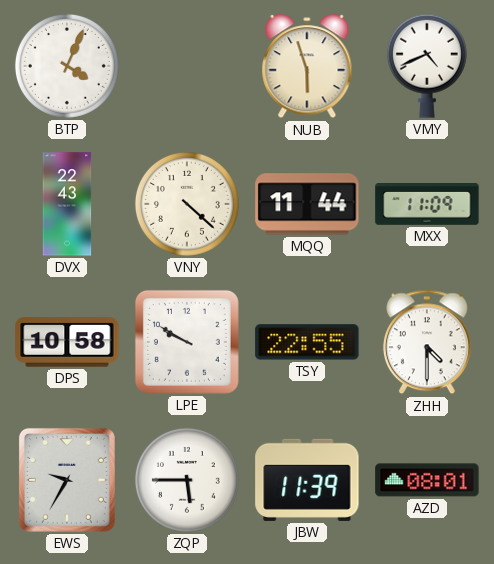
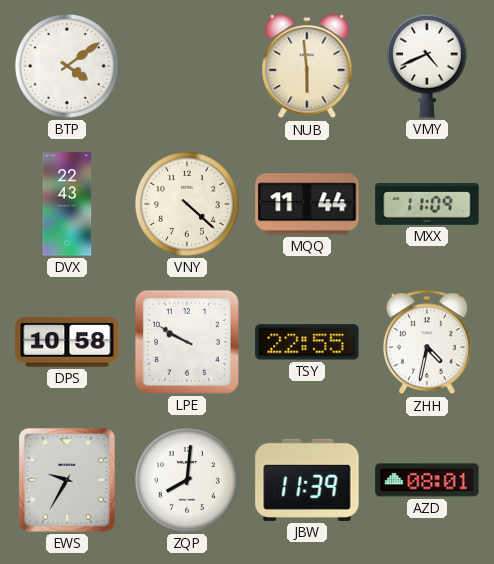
BTP: 4:04 -> 4:09 (67, 66)
NUB: 5:57 -> 5:59 (307, 67)
ZHH: 4:30 -> 4:32 (427, 342)
ZQP: 5:45 -> 8:01 (187, 480)
